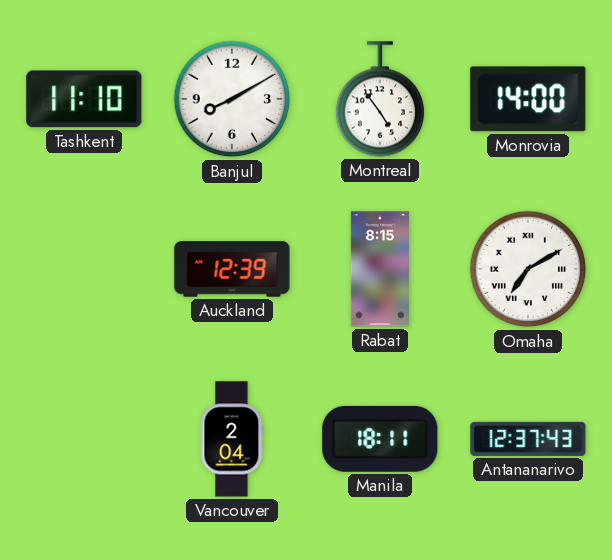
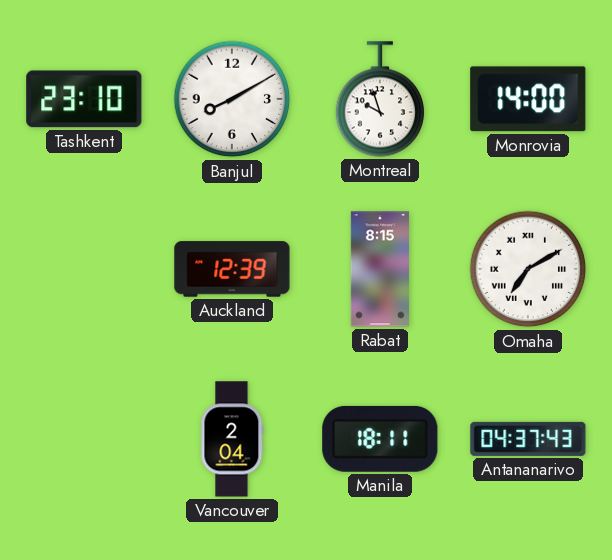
Tashkent: 11:10 -> 23:10 (84, 99)
Montreal: 4:54 -> 9:57 (380, 99)
Antananarivo: 12:37 -> 04:37 (528, 439)
